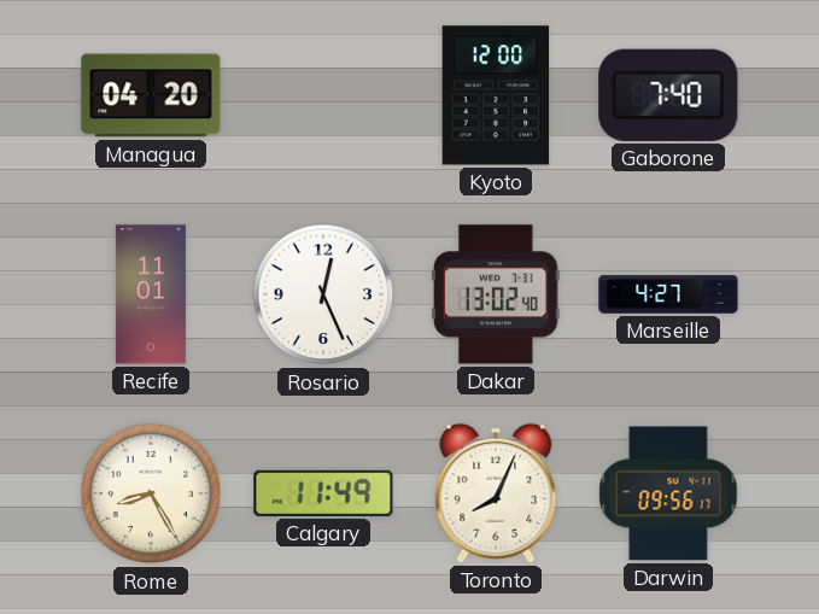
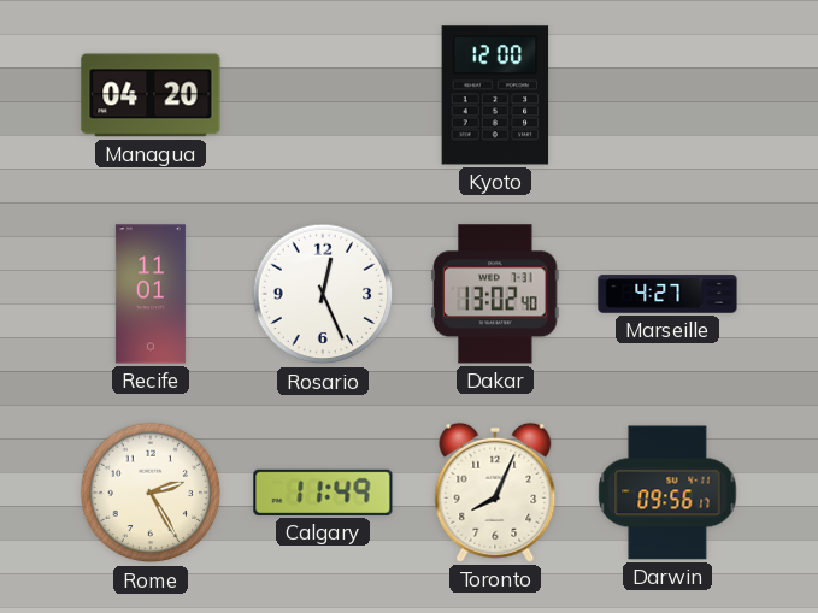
Gaborone: 7:40 -> none (668, 95)
Rome: 8:25 -> 2:25 (151, 493)
